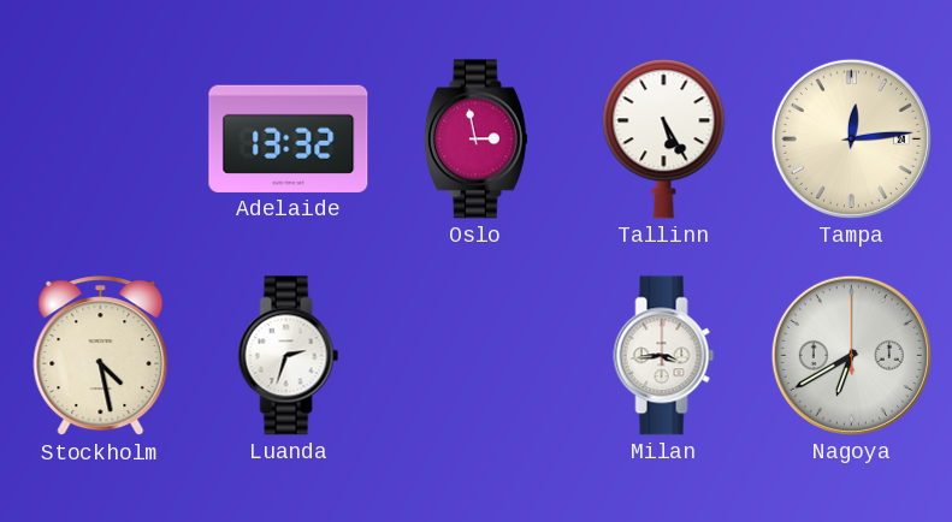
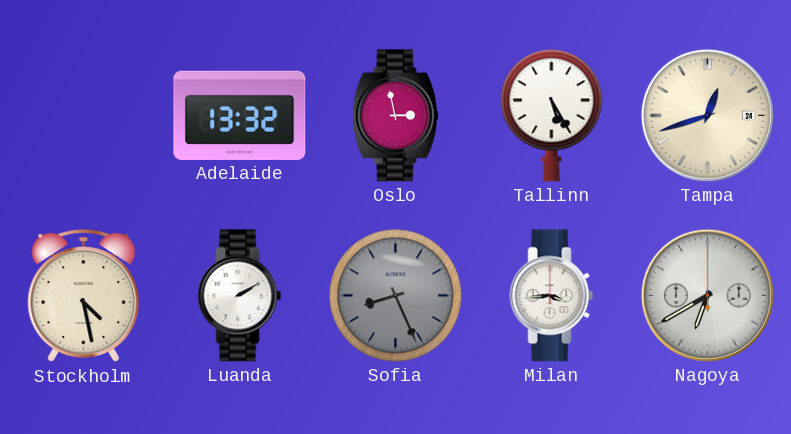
Tampa: 12:14 -> 12:42 (707, 115)
Luanda: 2:33 -> 2:10 (240, 296)
Sofia: none -> 8:26 (396, 296)
